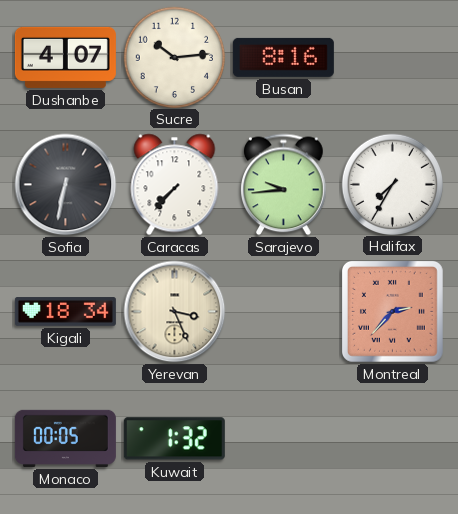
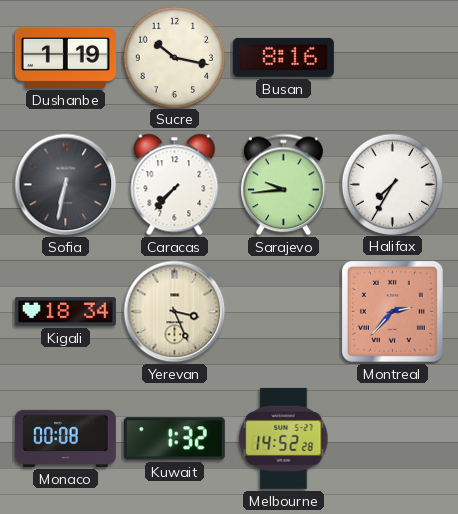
Dushanbe: 4:07 -> 1:19 (65, 57)
Sucre: 10:14 -> 10:17 (174, 57)
Monaco: 00:05 -> 00:08 (65, 438)
Melbourne: none -> 14:52 (284, 438)
